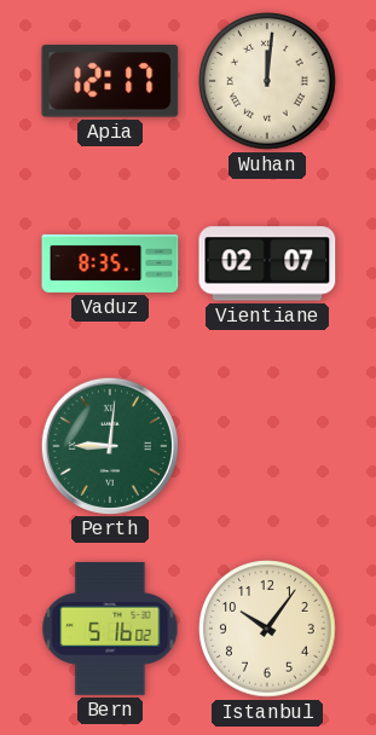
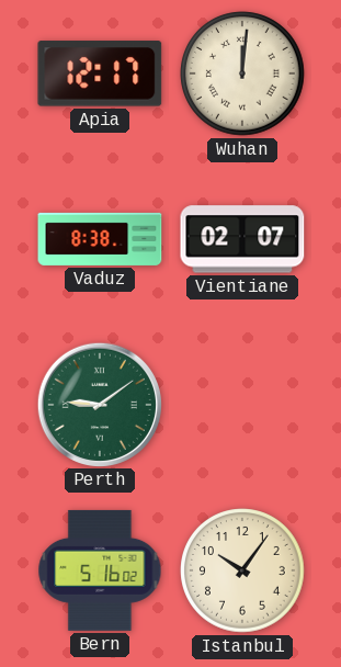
Vaduz: 8:35 -> 8:38 (100, 239)
Perth: 9:01 -> 9:09 (99, 404)
